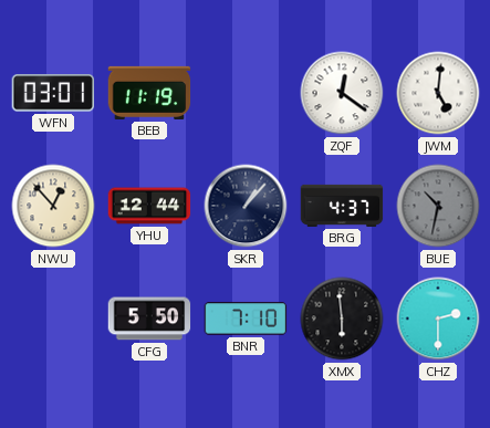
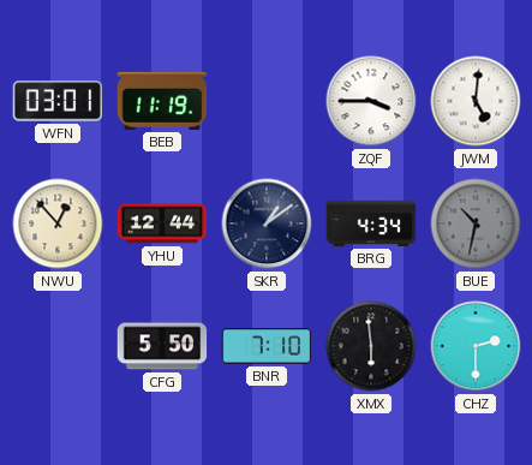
ZQF: 12:21 -> 3:45 (371, 101)
SKR: 1:07 -> 1:09 (267, 223)
BRG: 4:37 -> 4:34 (371, 223)
